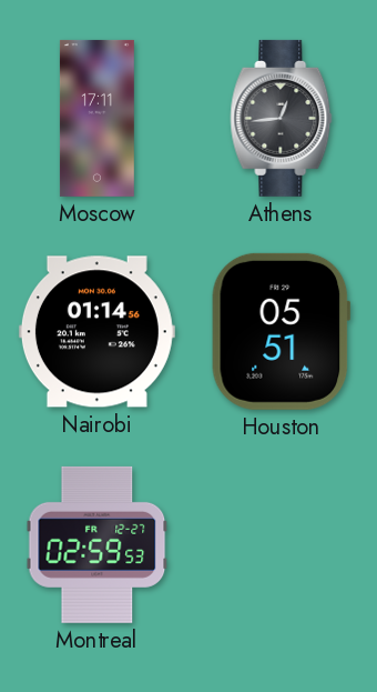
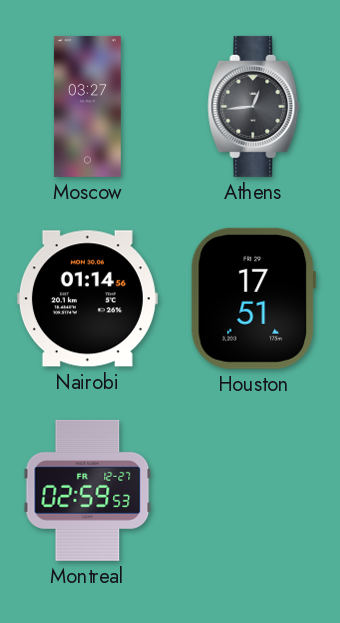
Moscow: 17:11 -> 03:27 (87, 106)
Houston: 05:51 -> 17:51 (254, 298)
